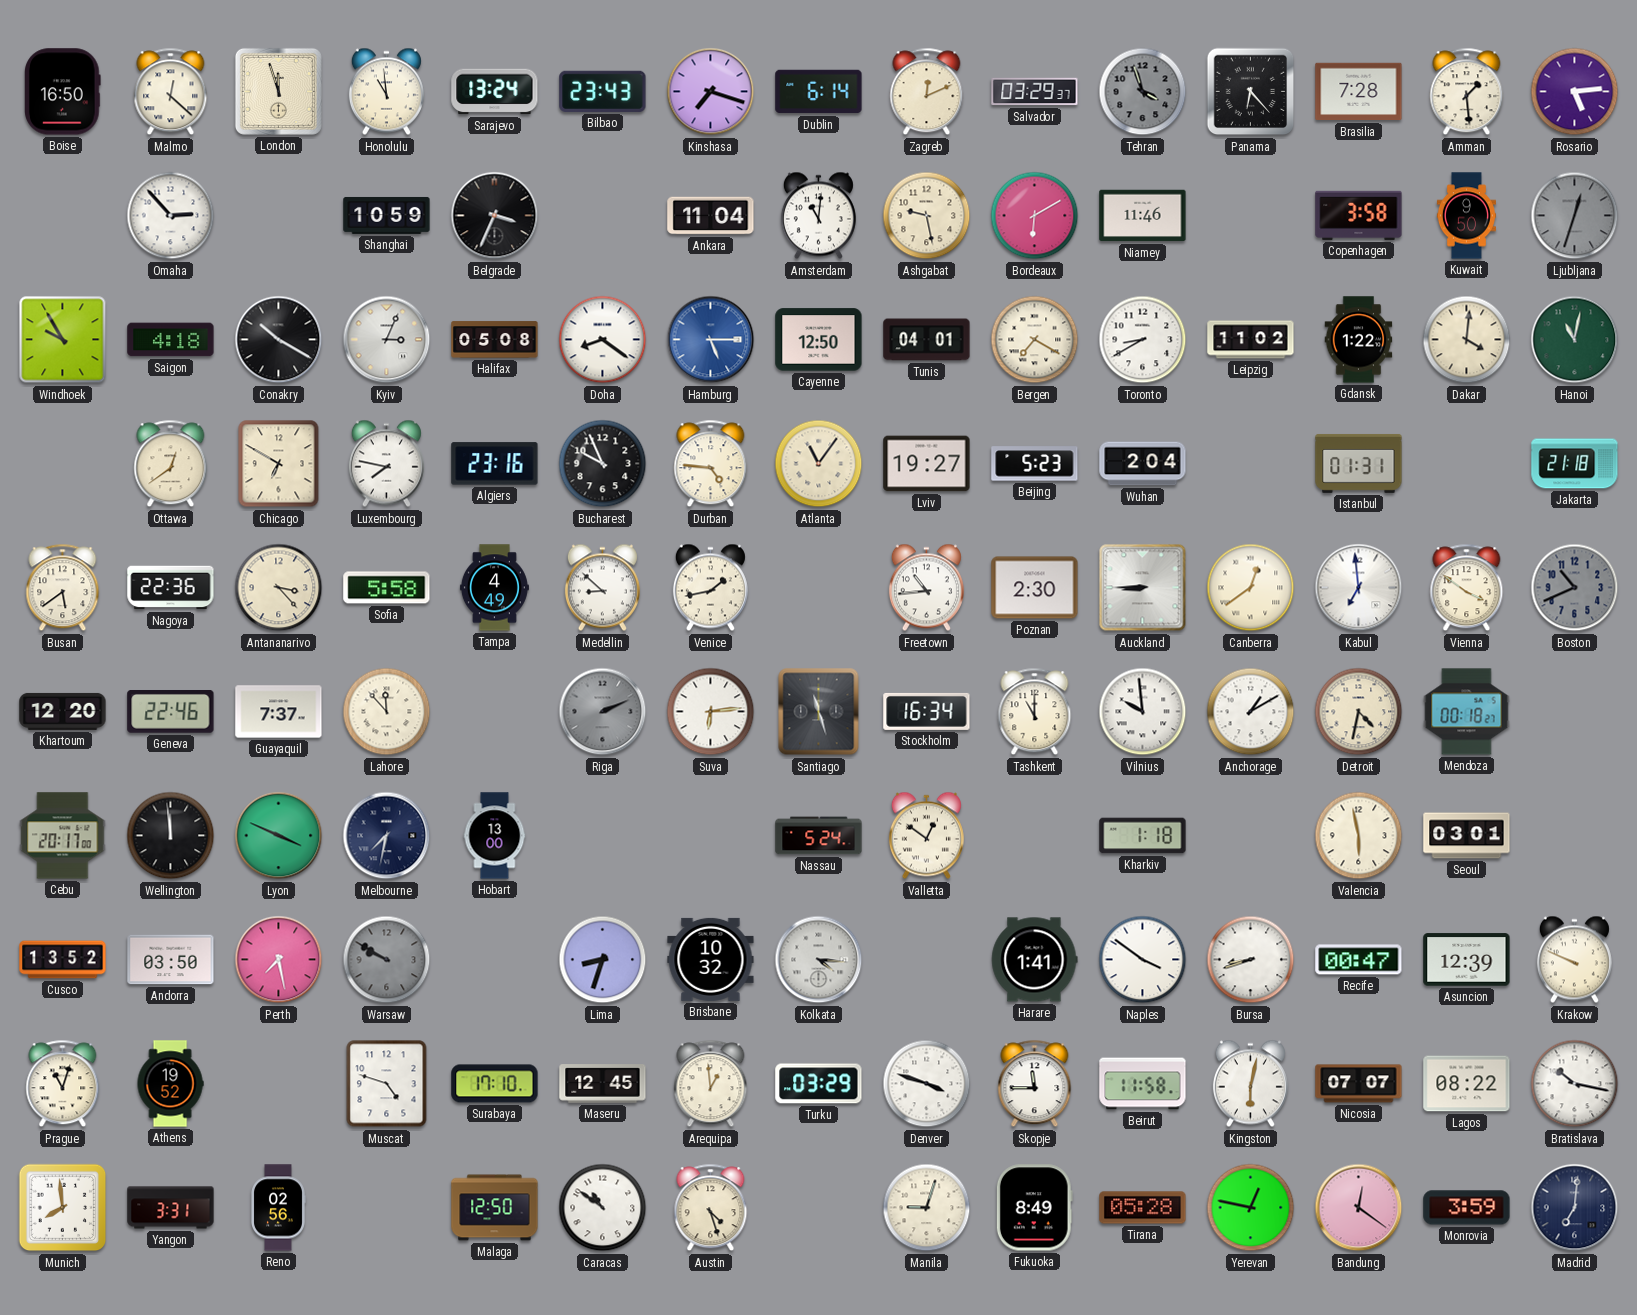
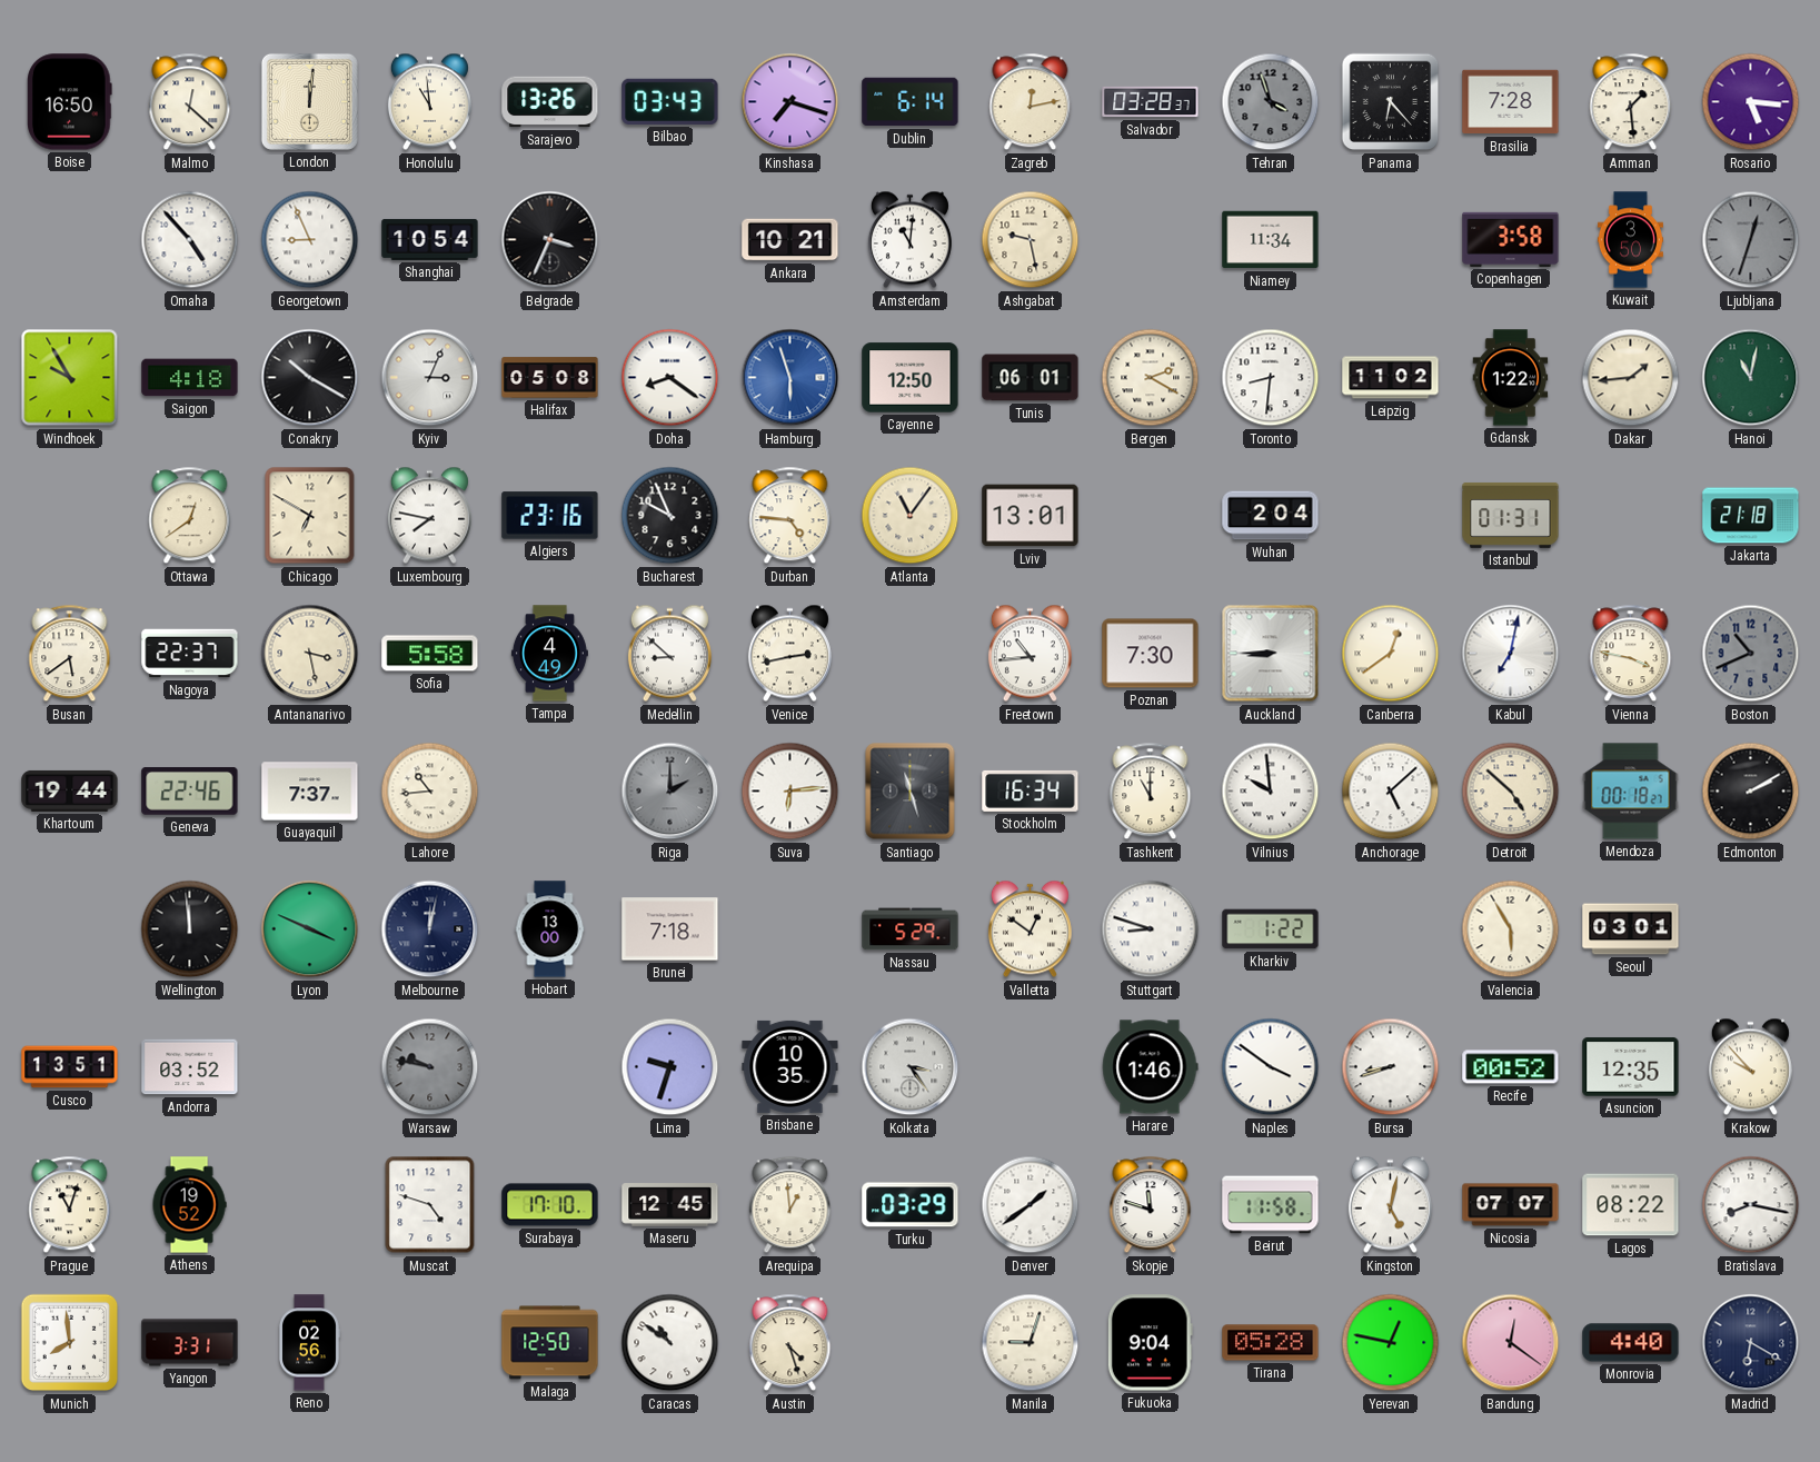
London: 11:57 -> 12:01 (309, 101)
Sarajevo: 13:24 -> 13:26 (550, 102)
Bilbao: 23:43 -> 03:43 (670, 101)
Zagreb: 12:11 -> 12:13 (1031, 102)
Salvador: 03:29 -> 03:28 (1151, 102)
Rosario: 5:14 -> 5:16 (1751, 102)
Omaha: 2:53 -> 4:53 (190, 240)
Georgetown: none -> 8:56 (310, 240)
Shanghai: 10:59 -> 10:54 (430, 239)
Ankara: 11:04 -> 10:21 (790, 240)
Bordeaux: 6:10 -> none (1035, 216)
Niamey: 11:46 -> 11:34 (1271, 240)
Kuwait: 9:50 -> 3:50 (1630, 240)
Hamburg: 5:15 -> 5:57 (790, 378)
Tunis: 04:01 -> 06:01 (1031, 378)
Bergen: 7:20 -> 2:20 (1151, 378)
Toronto: 8:40 -> 8:31 (1271, 378)
Dakar: 4:01 -> 1:44 (1631, 378)
Lviv: 19:27 -> 13:01 (1031, 516)
Beijing: 5:23 -> none (1035, 464)
Nagoya: 22:36 -> 22:37 (190, 654)
Antananarivo: 3:23 -> 3:28 (310, 654)
Venice: 1:43 -> 2:43 (789, 654)
Poznan: 2:30 -> 7:30 (1151, 654)
Kabul: 6:59 -> 7:02 (1511, 654)
Vienna: 3:51 -> 3:47 (1631, 654)
Khartoum: 12:20 -> 19:44 (70, 790)
Lahore: 11:53 -> 10:44 (430, 792)
Riga: 2:11 -> 2:00 (670, 792)
Anchorage: 1:10 -> 5:08 (1391, 792)
Detroit: 4:32 -> 4:52 (1511, 792)
Edmonton: none -> 2:10 (1751, 792)
Cebu: 20:17 -> none (63, 836)
Melbourne: 7:32 -> 12:02 (430, 929)
Brunei: none -> 7:18 (670, 929)
Nassau: 5:24 -> 5:29 (911, 929)
Stuttgart: none -> 8:48 (1151, 929)
Kharkiv: 1:18 -> 1:22 (1271, 929)
Valencia: 5:58 -> 5:55 (1511, 929)
Cusco: 13:52 -> 13:51 (70, 1067)
Andorra: 03:50 -> 03:52 (190, 1067)
Perth: 7:28 -> none (279, 960)
Warsaw: 9:50 -> 9:47 (430, 1067)
Lima: 8:33 -> 9:33 (670, 1067)
Brisbane: 10:32 -> 10:35 (790, 1066)
Kolkata: 4:16 -> 3:24 (911, 1067)
Harare: 1:41 -> 1:46 (1151, 1067)
Recife: 00:47 -> 00:52 (1511, 1067)
Asuncion: 12:39 -> 12:35 (1631, 1067)
Krakow: 9:49 -> 9:53 (1750, 1067)
Denver: 3:48 -> 1:39 (1031, 1205)
Skopje: 11:45 -> 11:48 (1151, 1205)
Kingston: 6:02 -> 5:02 (1390, 1205)
Bratislava: 10:17 -> 8:17 (1751, 1205)
Fukuoka: 8:49 -> 9:04 (1150, 1343)
Monrovia: 3:59 -> 4:40 (1631, 1343)
Madrid: 7:01 -> 6:20 (1751, 1343)
